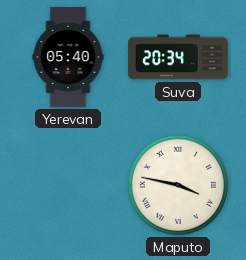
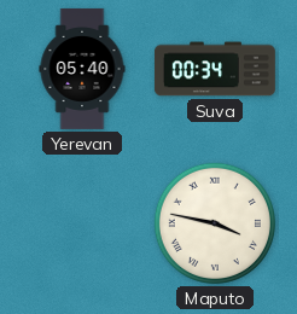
Suva: 20:34 -> 00:34 (215, 69)
